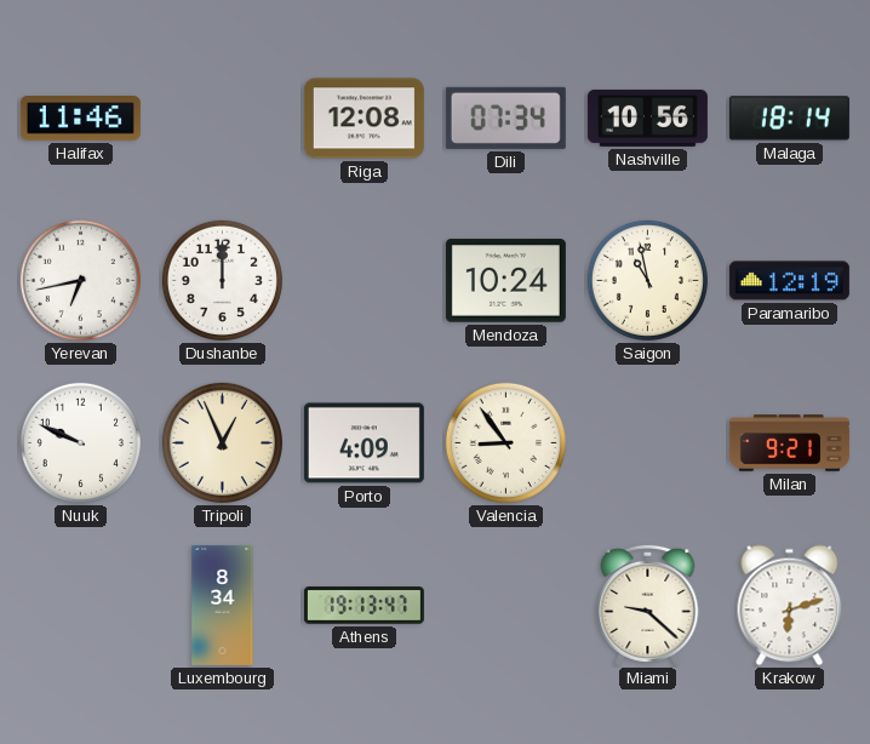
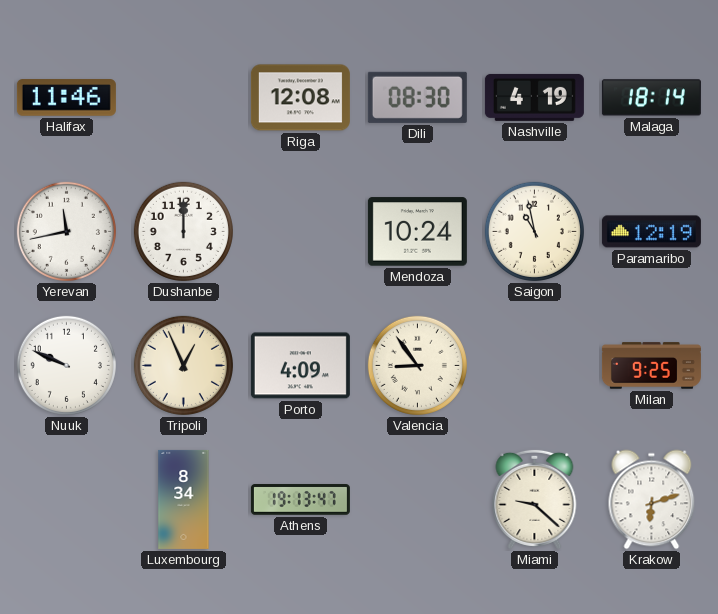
Dili: 07:34 -> 08:30 (417, 97)
Nashville: 10:56 -> 4:19 (534, 97)
Yerevan: 6:43 -> 11:43 (66, 231)
Milan: 9:21 -> 9:25 (651, 366)
